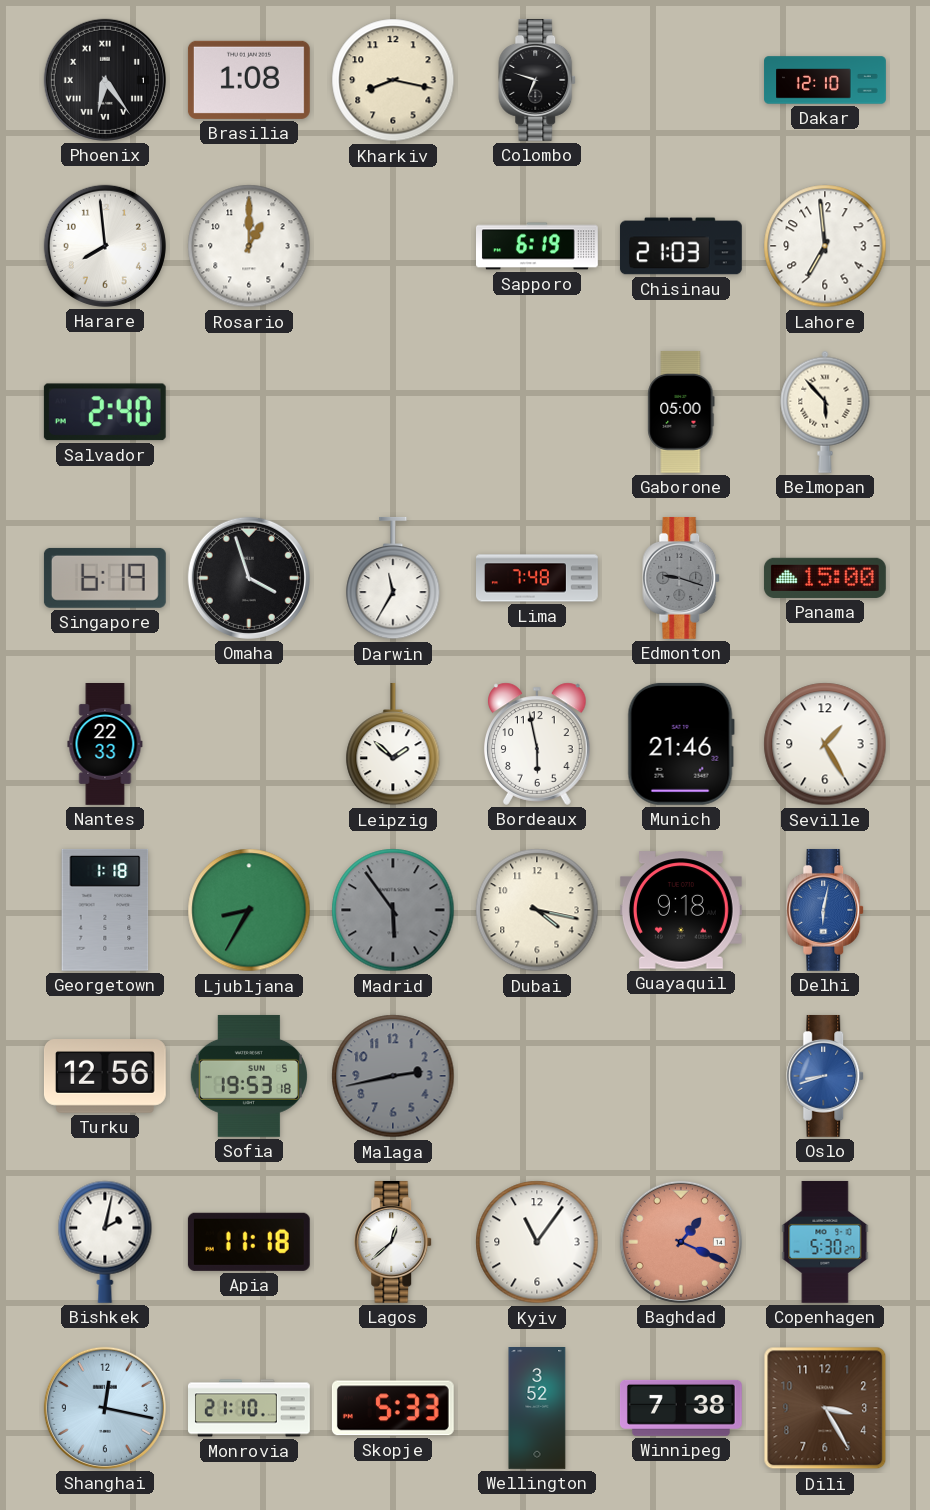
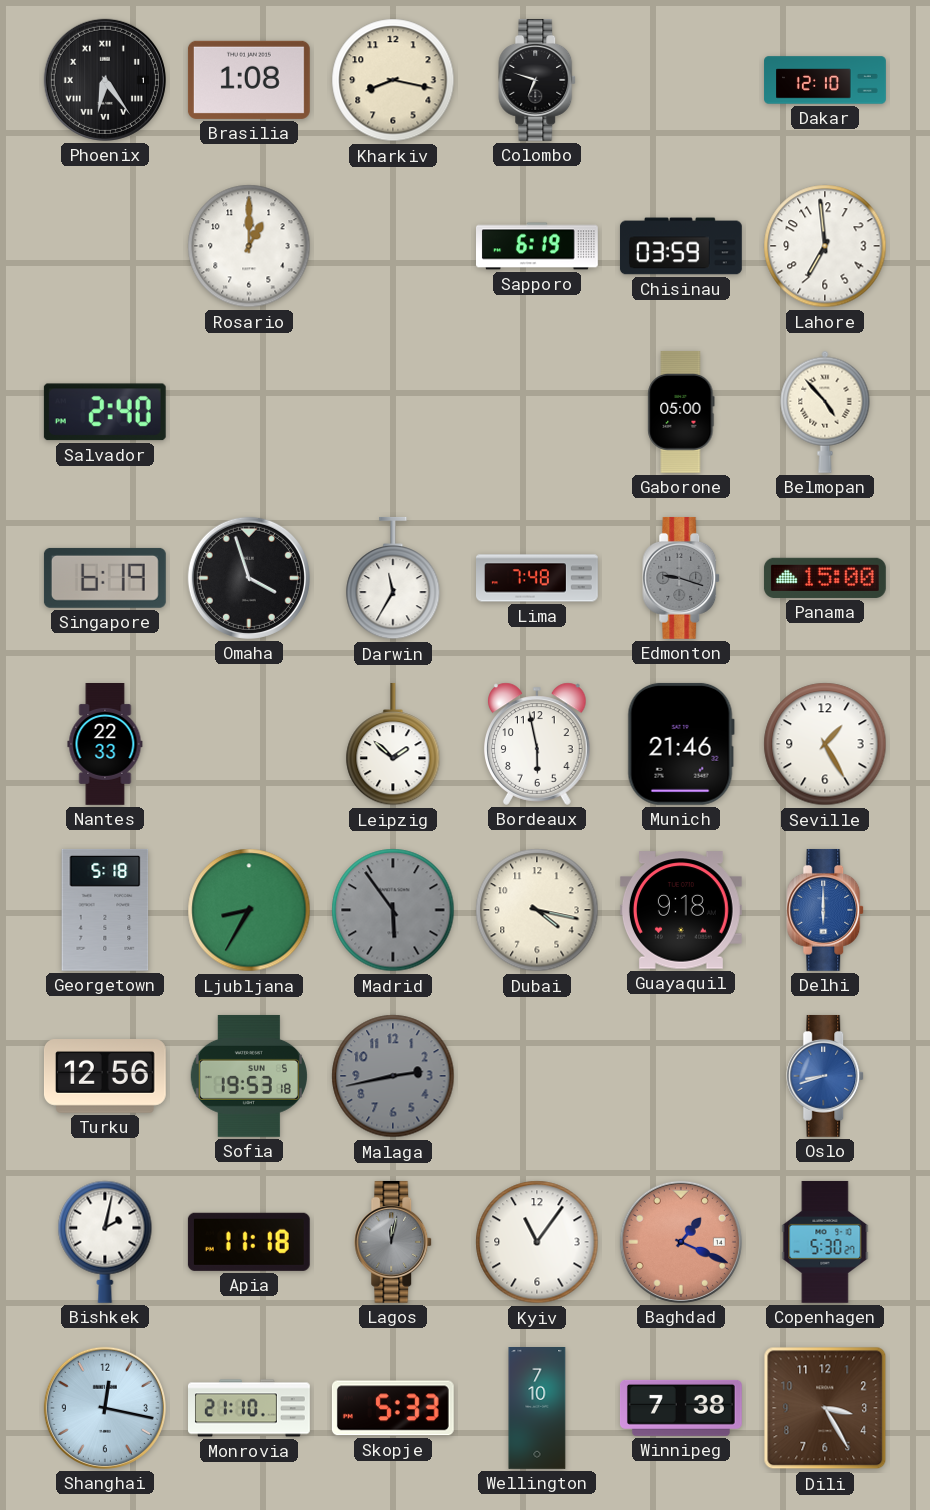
Harare: 7:59 -> none (105, 246)
Chisinau: 21:03 -> 03:59 (681, 246)
Belmopan: 5:53 -> 4:53 (825, 412)
Georgetown: 1:18 -> 5:18 (105, 910)
Delhi: 6:02 -> 6:00 (826, 910)
Lagos: 12:38 -> 12:02 (394, 1242)
Lagos dial: white -> grey (394, 1242)
Wellington: 3:52 -> 7:10 (537, 1409)
